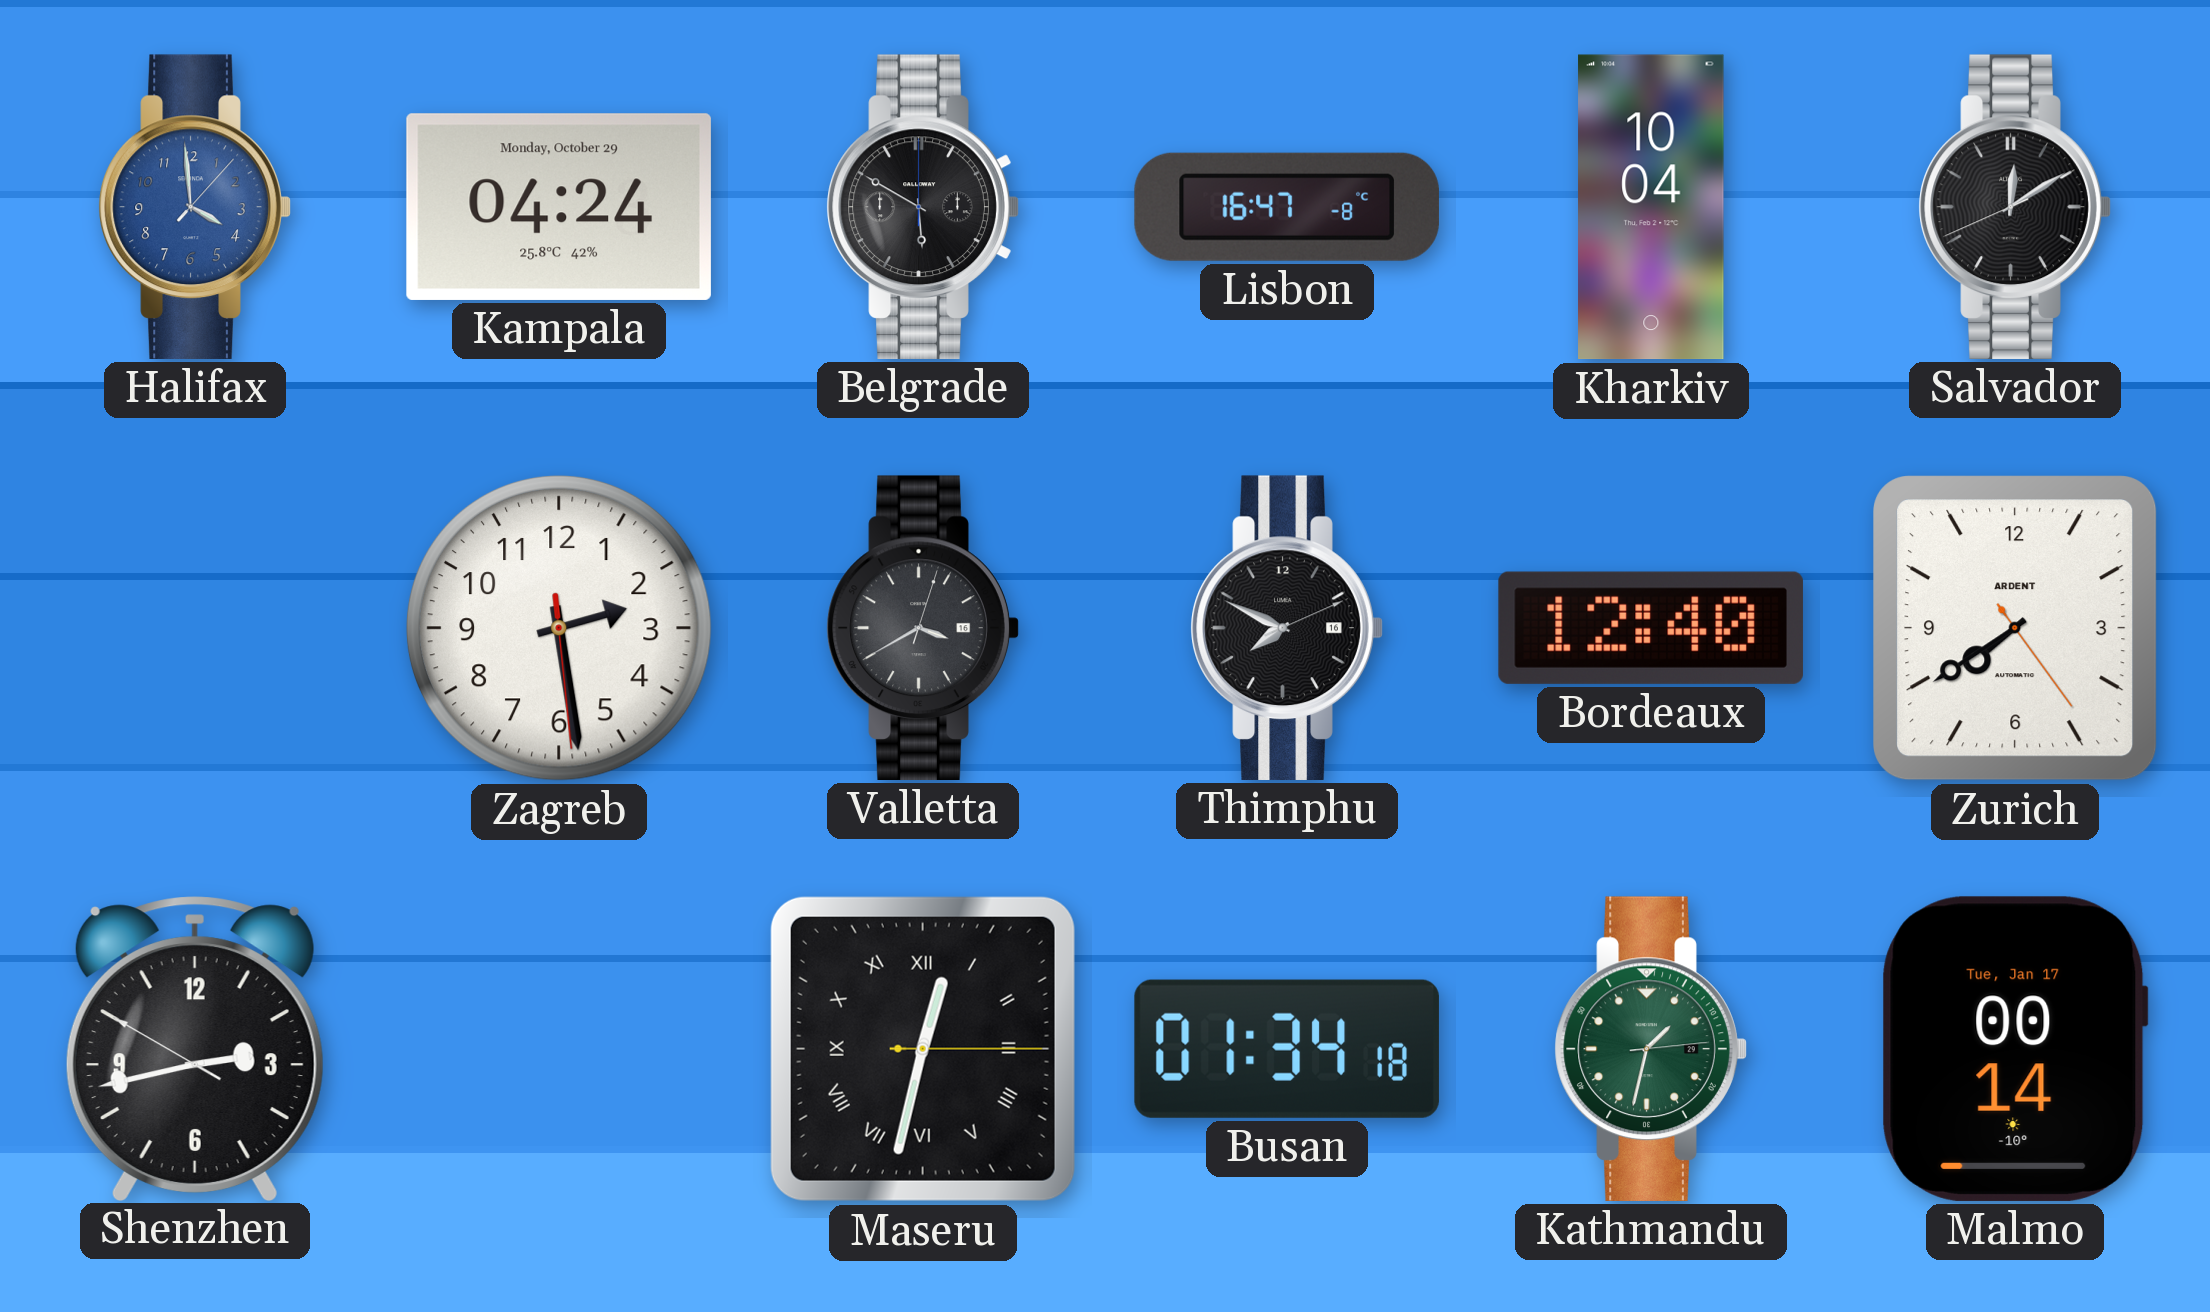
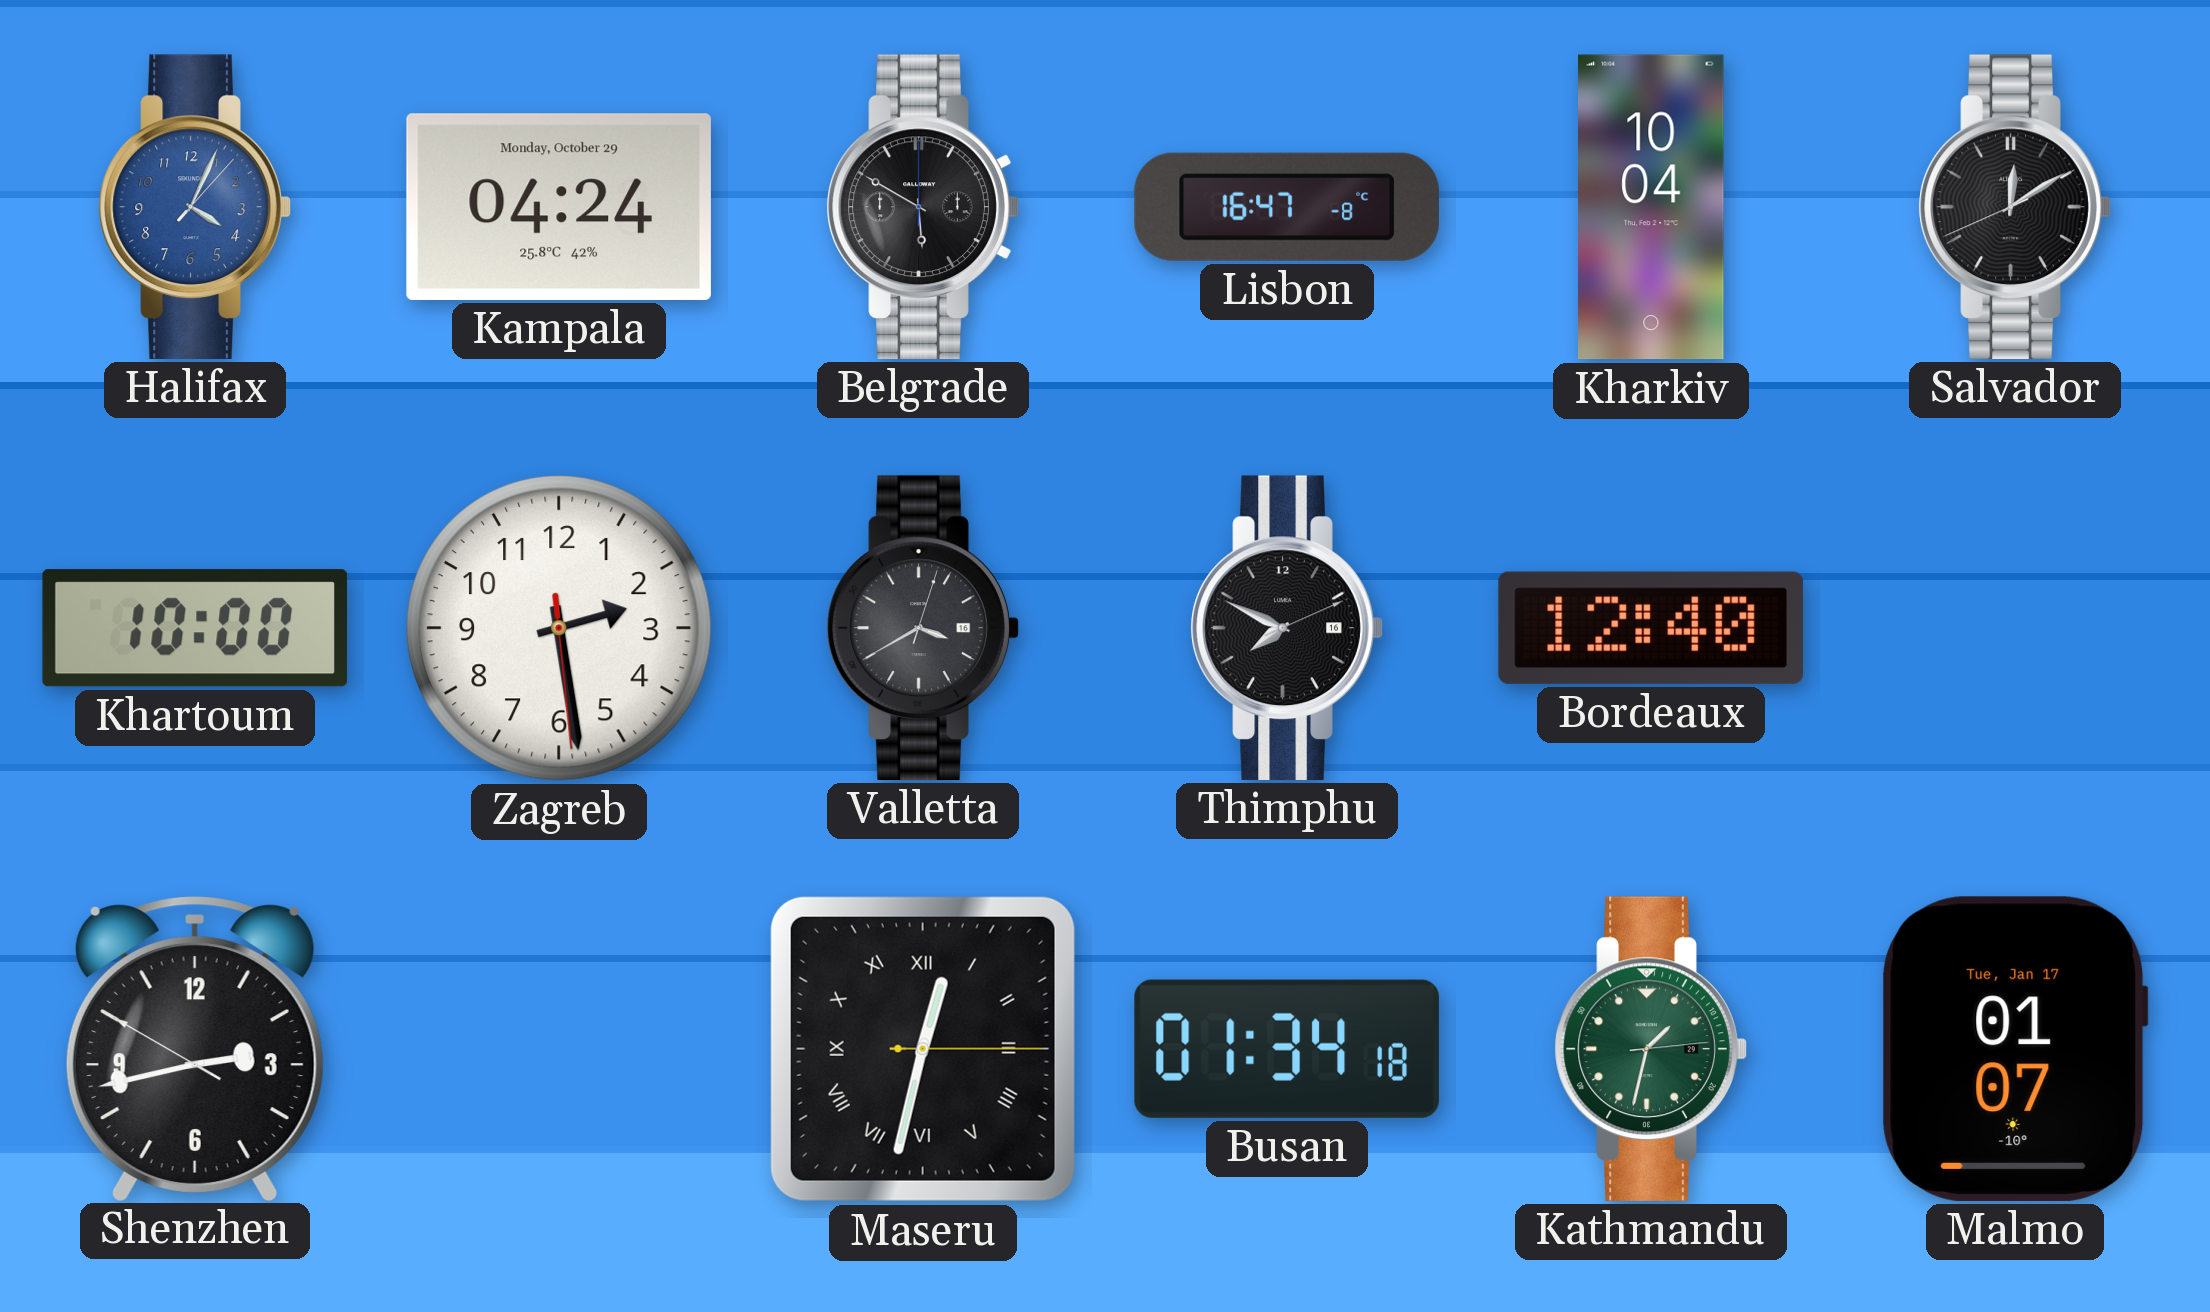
Halifax: 3:59 -> 4:04 (195, 207)
Khartoum: none -> 10:00 (195, 628)
Zurich: 7:39 -> none (2015, 628)
Malmo: 00:14 -> 01:07 (2015, 1049)
